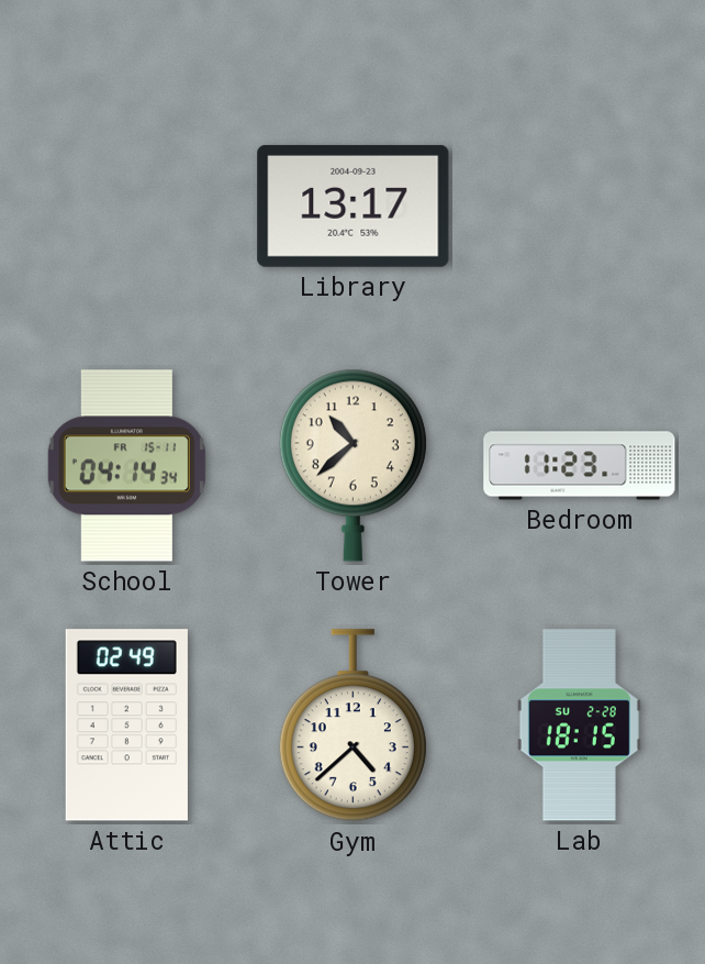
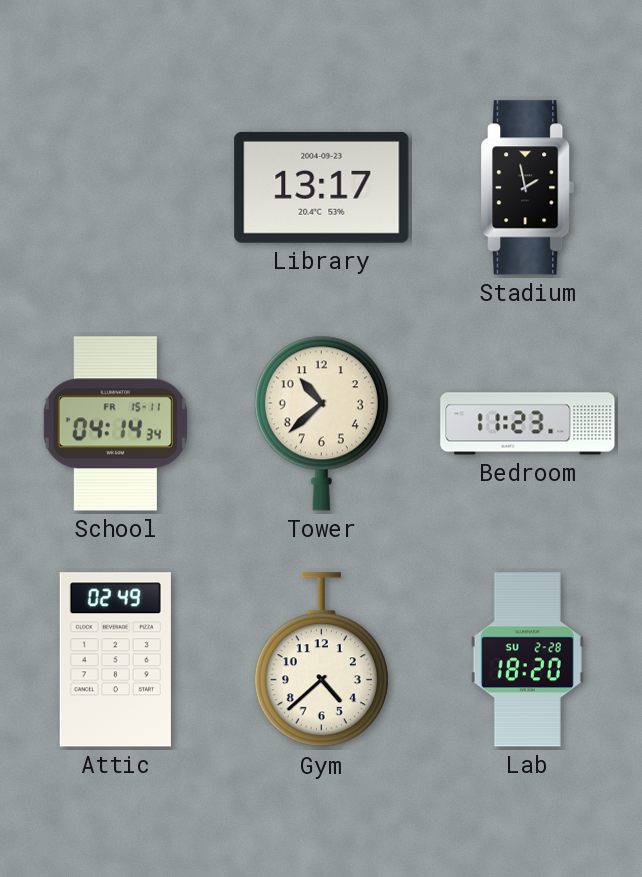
Stadium: none -> 1:58 (528, 188)
Lab: 18:15 -> 18:20 (527, 660)
